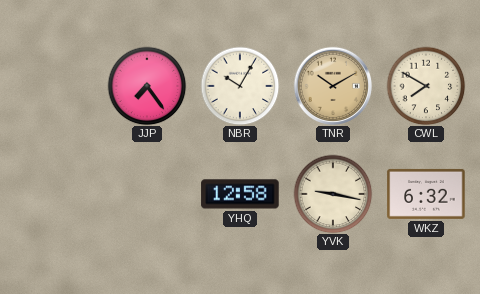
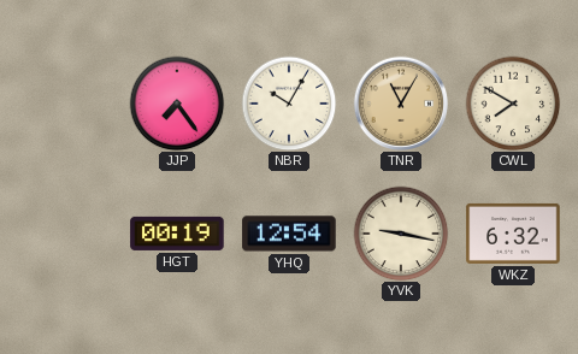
TNR: 10:10 -> 11:05 (400, 102)
HGT: none -> 00:19 (177, 234)
YHQ: 12:58 -> 12:54 (289, 234)
